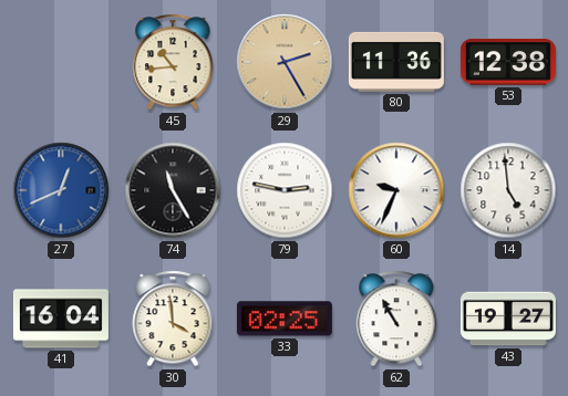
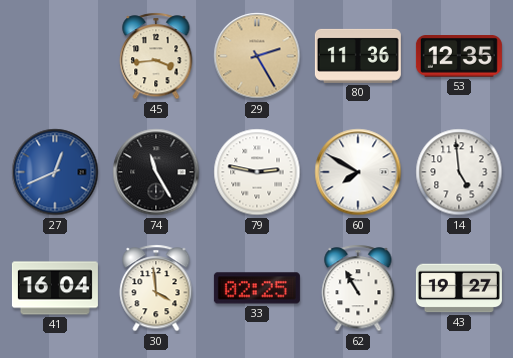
45: 10:44 -> 3:44 (156, 56)
53: 12:38 -> 12:35 (459, 57)
60: 9:34 -> 7:50 (358, 172)
